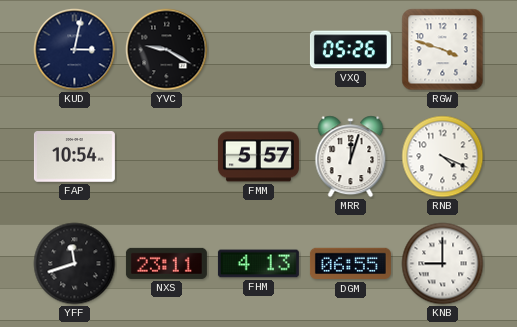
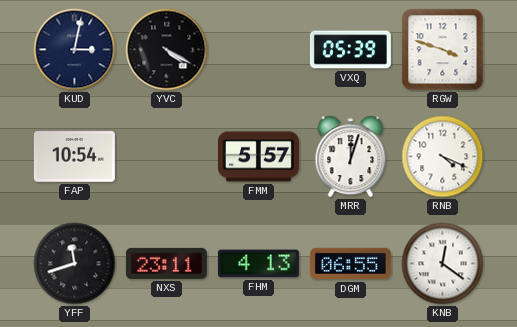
YVC: 9:20 -> 4:20 (167, 50)
VXQ: 05:26 -> 05:39 (350, 50)
KNB: 9:00 -> 12:21 (443, 264)
